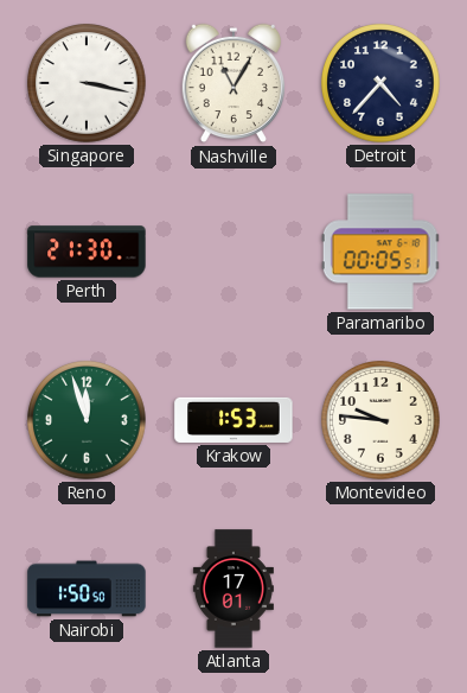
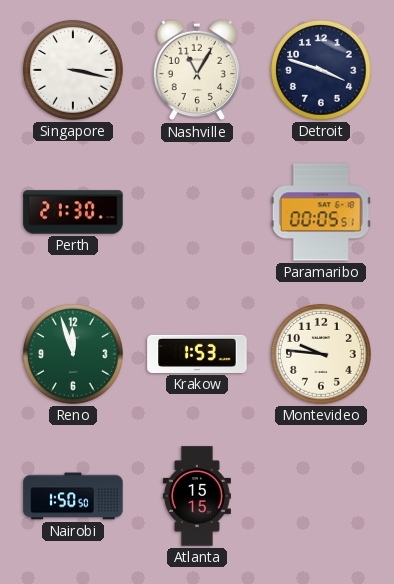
Detroit: 4:37 -> 3:48 (321, 70)
Atlanta: 17:01 -> 15:15 (197, 496)
